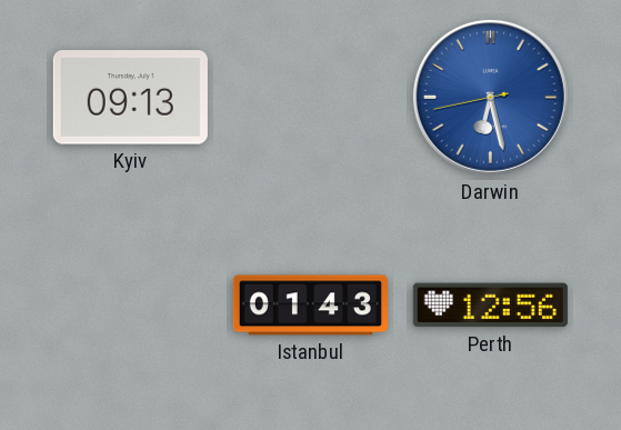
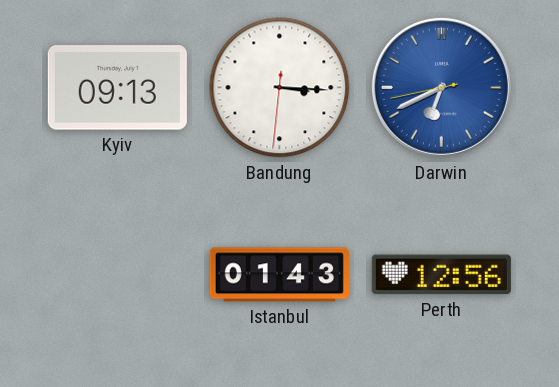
Bandung: none -> 3:15 (280, 88)
Darwin: 6:27 -> 6:40 (441, 87)
